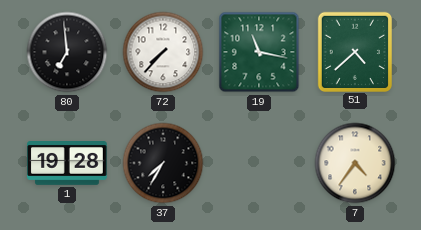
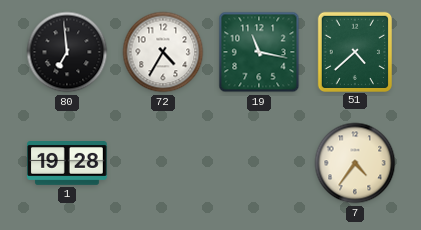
72: 7:37 -> 4:35 (163, 52)
37: 7:35 -> none (163, 163)
